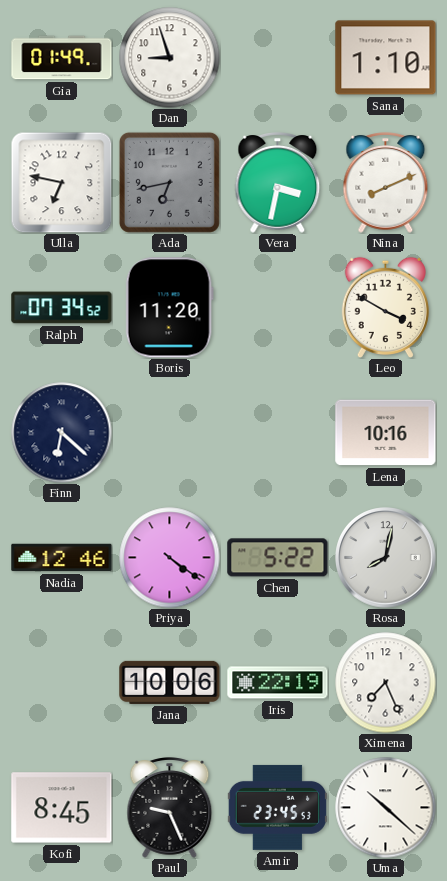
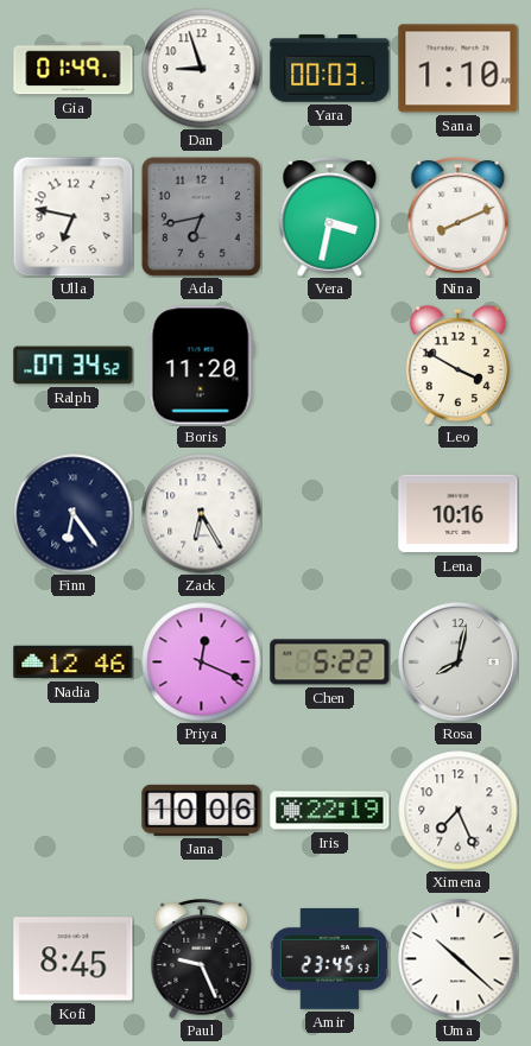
Yara: none -> 00:03 (330, 69)
Finn: 6:22 -> 6:24 (74, 514)
Zack: none -> 6:25 (202, 514)
Priya: 4:21 -> 12:19 (202, 663)
